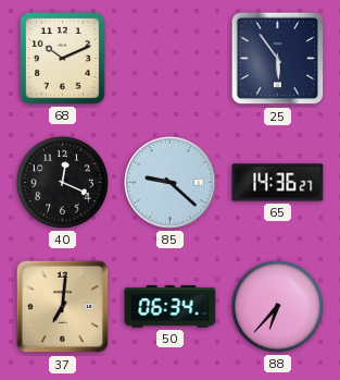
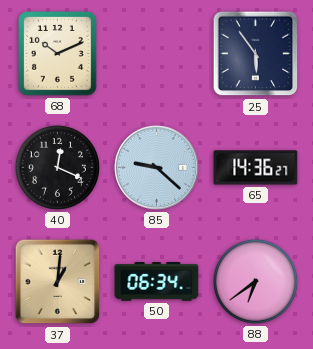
37: 7:01 -> 1:01 (58, 282)
88: 6:37 -> 6:39 (255, 281)
